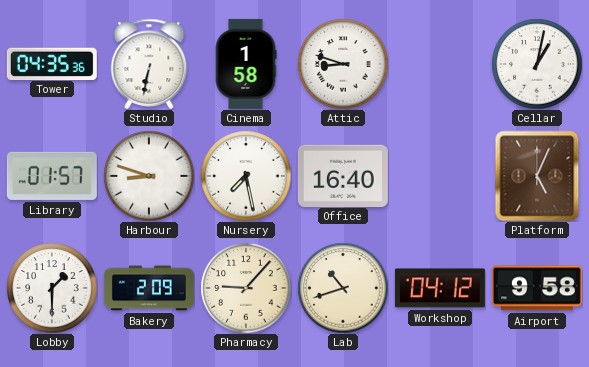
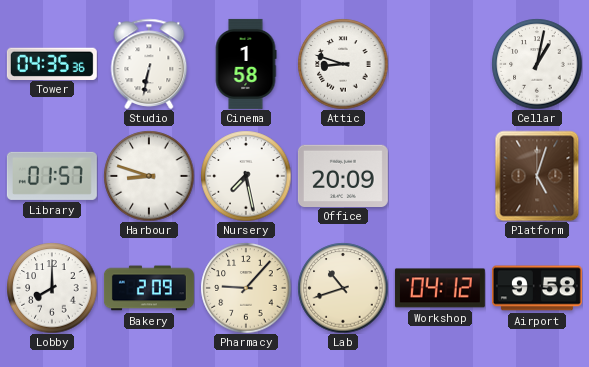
Office: 16:40 -> 20:09 (343, 175)
Platform: 5:04 -> 5:03 (537, 176)
Lobby: 1:30 -> 8:00 (52, 288)
